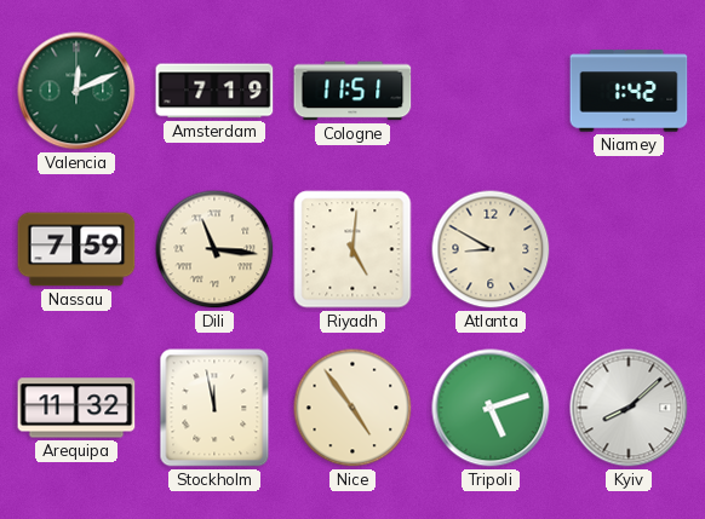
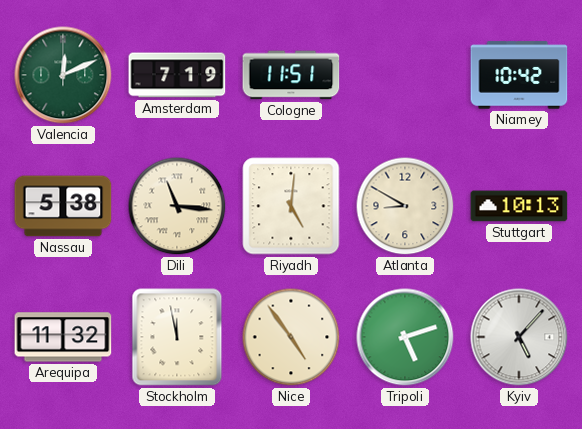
Niamey: 1:42 -> 10:42 (519, 75)
Nassau: 7:59 -> 5:38 (63, 206)
Stuttgart: none -> 10:13 (519, 206)
Kyiv: 8:08 -> 5:07 (519, 337)
